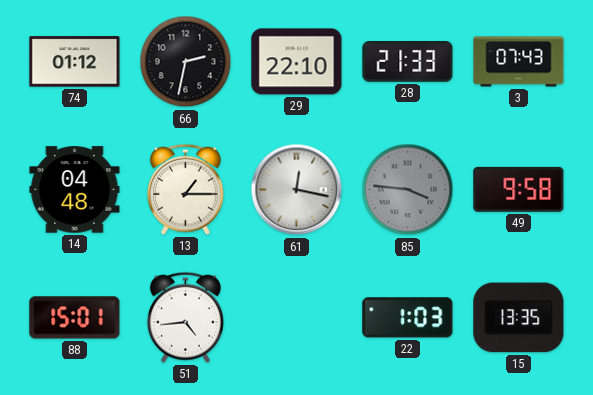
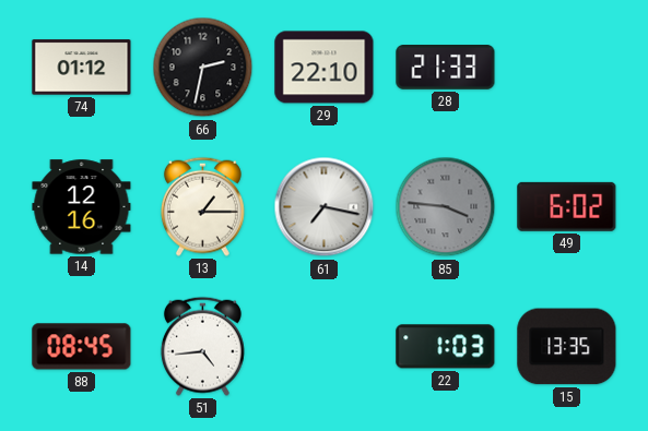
3: 07:43 -> none (519, 62)
14: 04:48 -> 12:16 (82, 207)
61: 12:17 -> 7:17 (325, 207)
49: 9:58 -> 6:02 (567, 206)
88: 15:01 -> 08:45 (82, 347)
